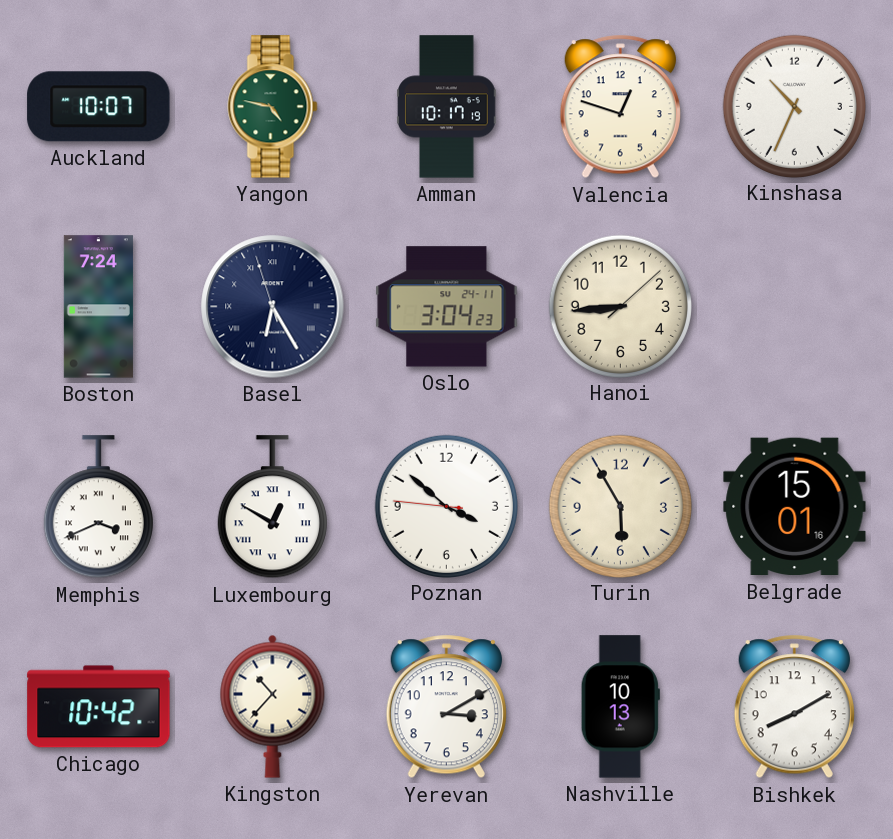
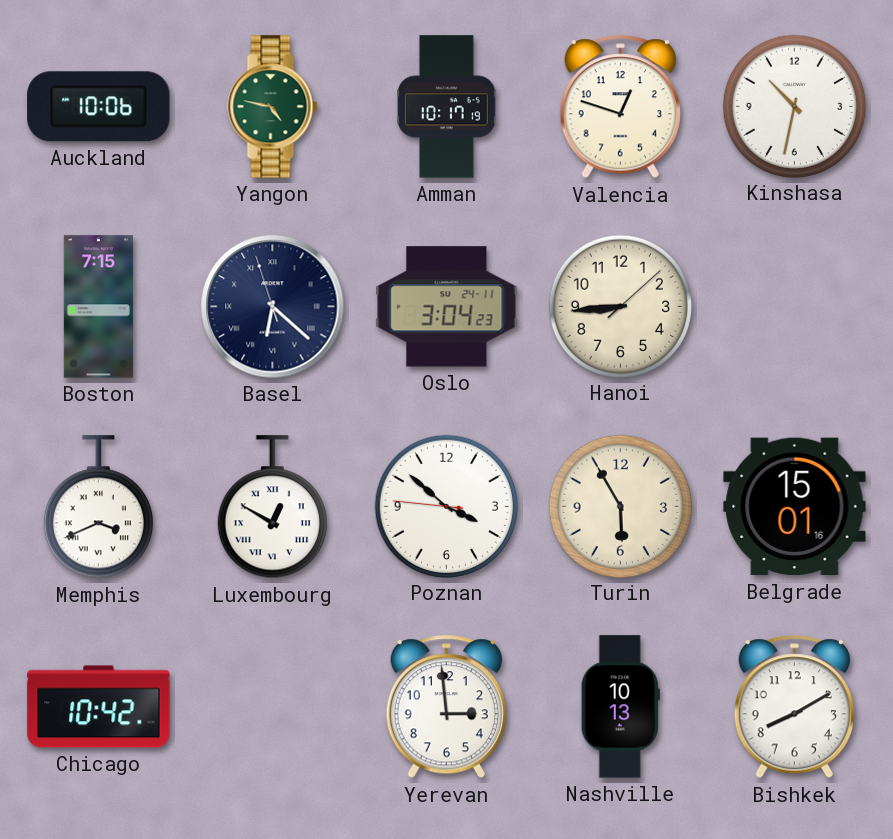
Auckland: 10:07 -> 10:06 (99, 107)
Kinshasa: 10:34 -> 10:32 (794, 106)
Boston: 7:24 -> 7:15 (98, 307)
Basel: 6:24 -> 6:21 (273, 307)
Kingston: 10:37 -> none (273, 706)
Yerevan: 3:10 -> 2:59 (446, 707)
